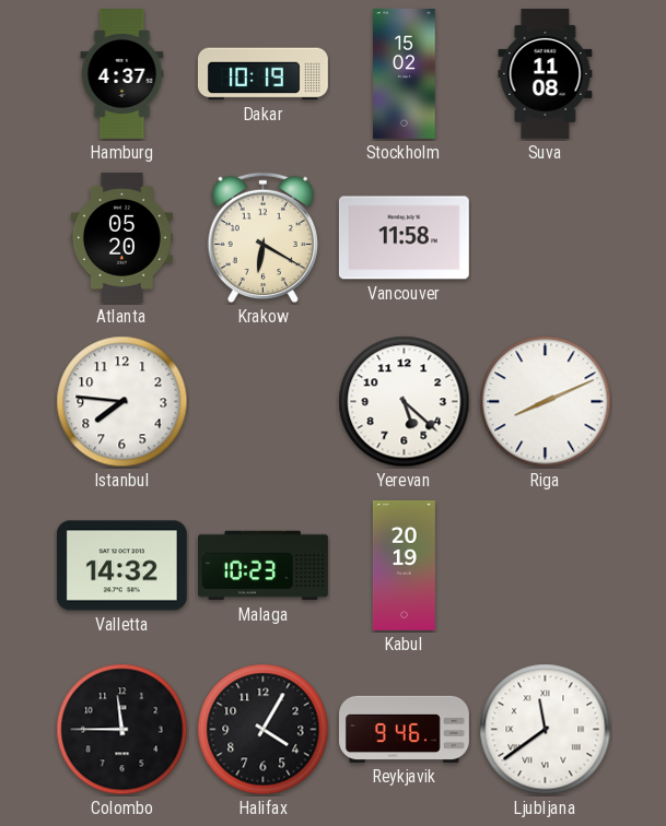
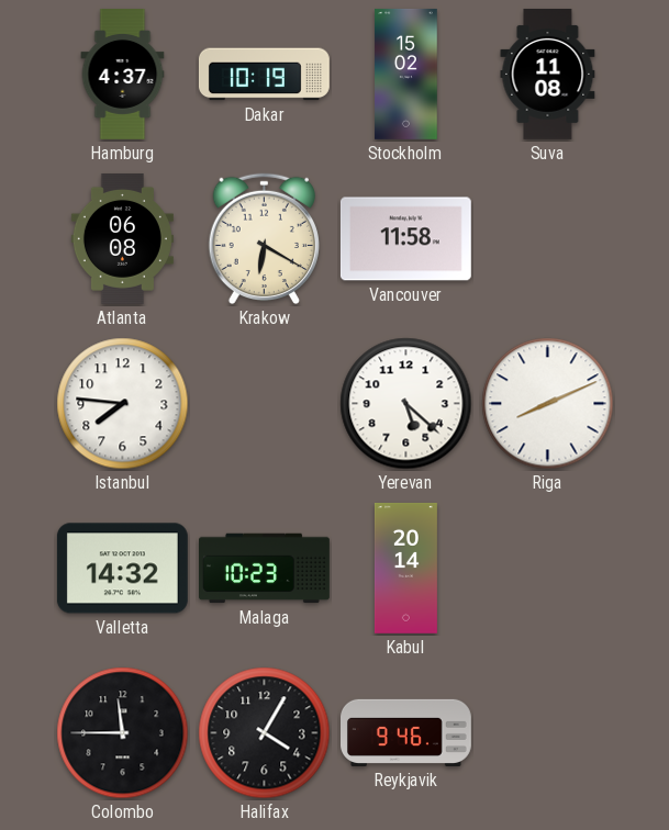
Atlanta: 05:20 -> 06:08 (122, 238)
Kabul: 20:19 -> 20:14 (405, 569)
Ljubljana: 11:39 -> none (546, 730)
